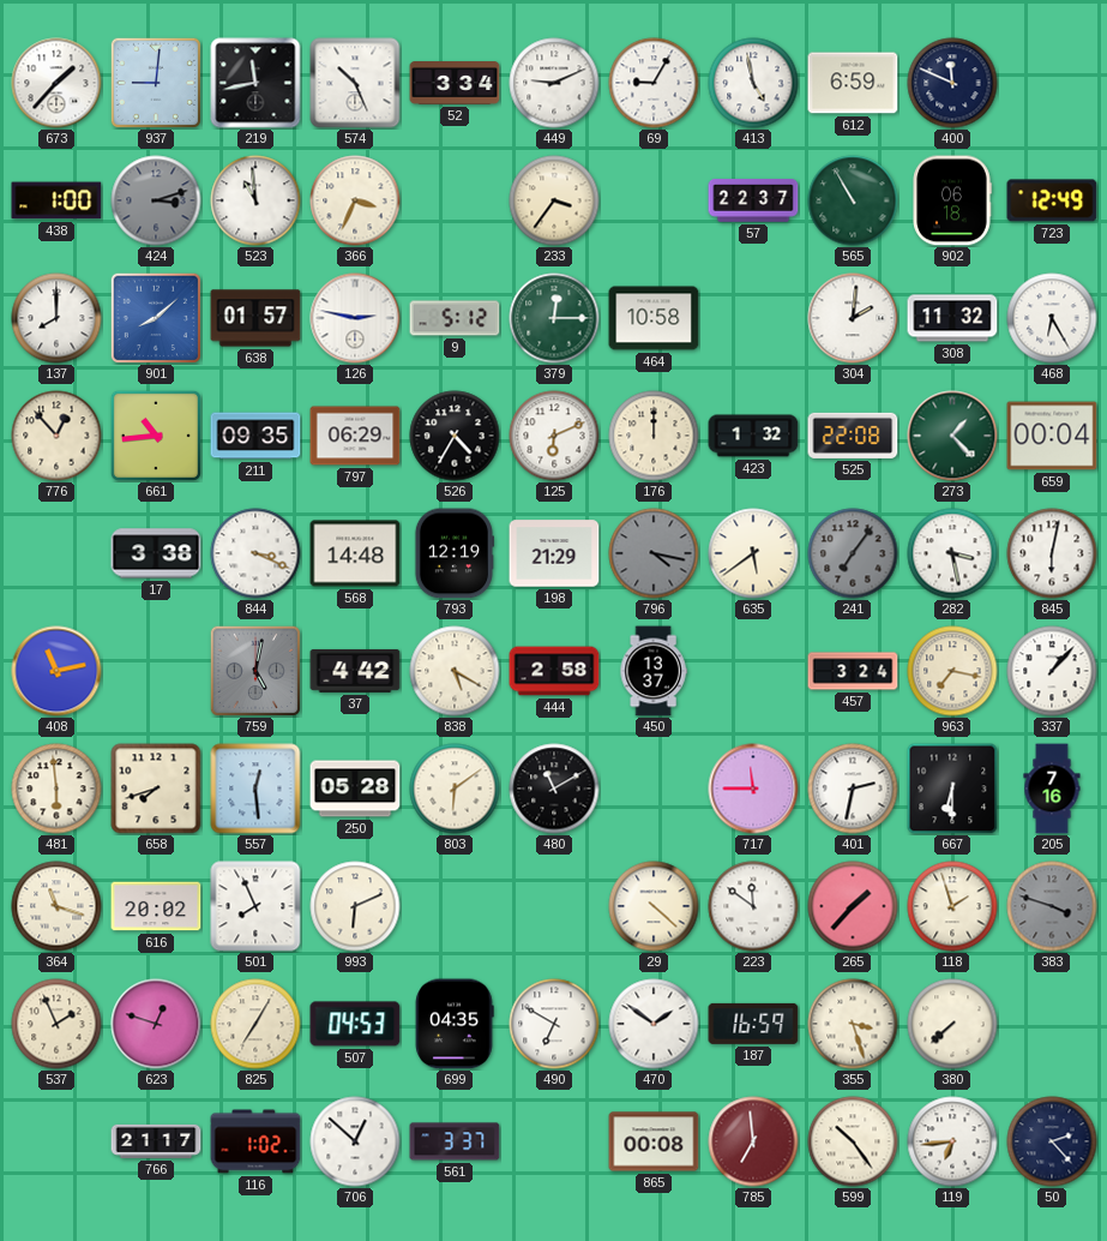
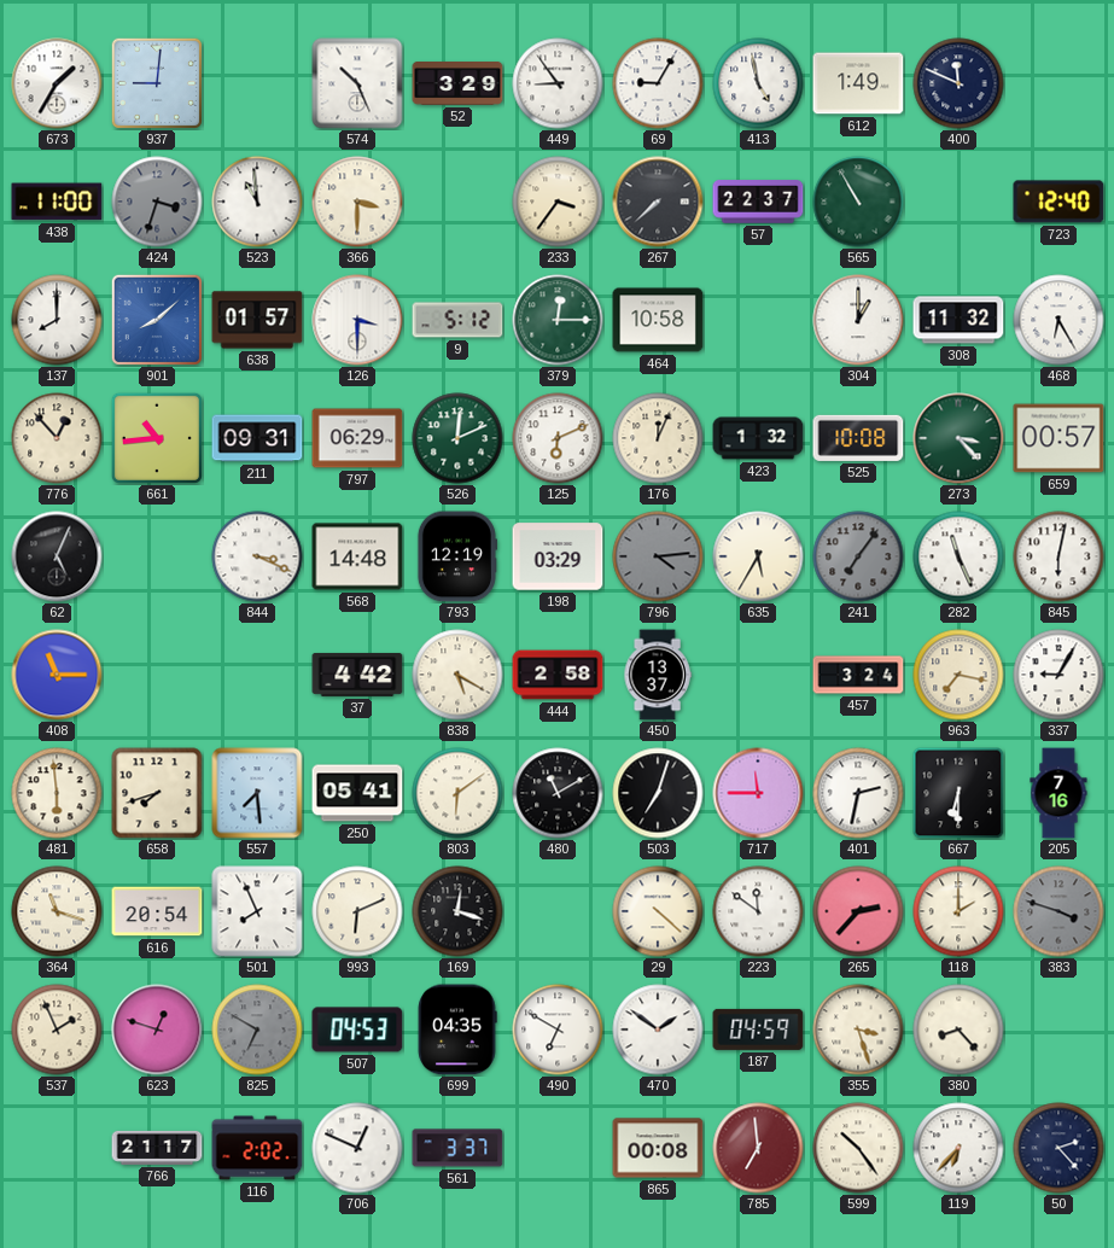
673: 1:37 -> 1:35 (57, 83)
219: 11:43 -> none (255, 83)
52: 3:34 -> 3:29 (457, 84)
449: 9:11 -> 8:54 (558, 83)
612: 6:59 -> 1:49 (858, 83)
438: 1:00 -> 11:00 (57, 202)
424: 3:12 -> 3:33 (157, 202)
366: 3:34 -> 3:30 (357, 202)
267: none -> 7:38 (658, 202)
902: 06:18 -> none (952, 200)
723: 12:49 -> 12:40 (1058, 202)
126: 2:47 -> 3:30 (357, 320)
304: 2:01 -> 1:00 (858, 320)
211: 09:35 -> 09:31 (257, 438)
526: 4:35 -> 12:11 (457, 438)
526 dial: black -> green (457, 438)
176: 12:00 -> 12:04 (658, 438)
525: 22:08 -> 10:08 (858, 438)
273: 1:23 -> 3:23 (958, 438)
659: 00:04 -> 00:57 (1058, 438)
62: none -> 5:04 (57, 556)
17: 3:38 -> none (156, 553)
198: 21:29 -> 03:29 (558, 556)
796: 4:17 -> 4:14 (658, 556)
635: 5:39 -> 5:35 (758, 556)
282: 3:28 -> 11:26 (958, 556)
408: 11:13 -> 11:15 (57, 675)
759: 5:02 -> none (255, 671)
337: 1:07 -> 9:05 (1058, 675)
557: 12:29 -> 7:29 (257, 793)
250: 05:28 -> 05:41 (357, 793)
503: none -> 7:03 (658, 793)
616: 20:02 -> 20:54 (157, 911)
169: none -> 12:18 (457, 911)
265: 1:37 -> 2:37 (858, 911)
118: 1:57 -> 2:00 (958, 911)
825: 7:05 -> 6:50 (257, 1030)
825 dial: cream -> grey (257, 1030)
187: 16:59 -> 04:59 (758, 1030)
380: 7:38 -> 8:23 (958, 1030)
116: 1:02 -> 2:02 (257, 1148)
706: 12:52 -> 12:49 (357, 1148)
119: 6:44 -> 6:37 (958, 1148)
